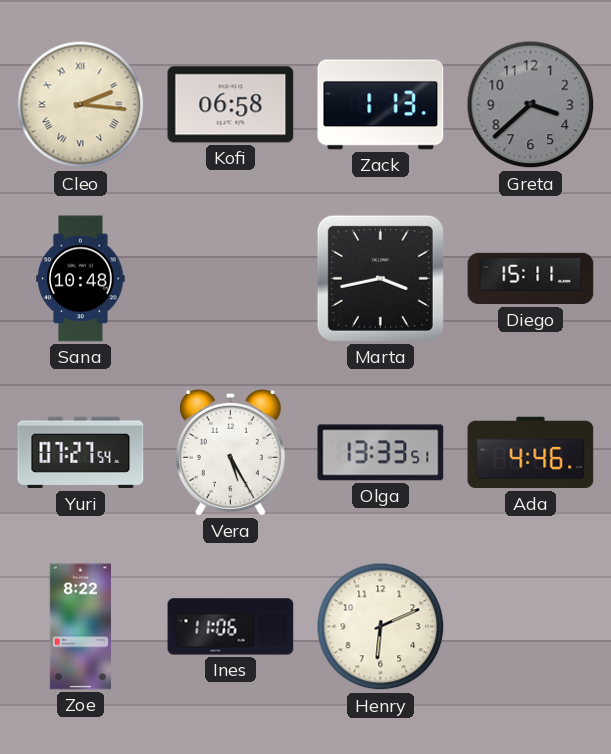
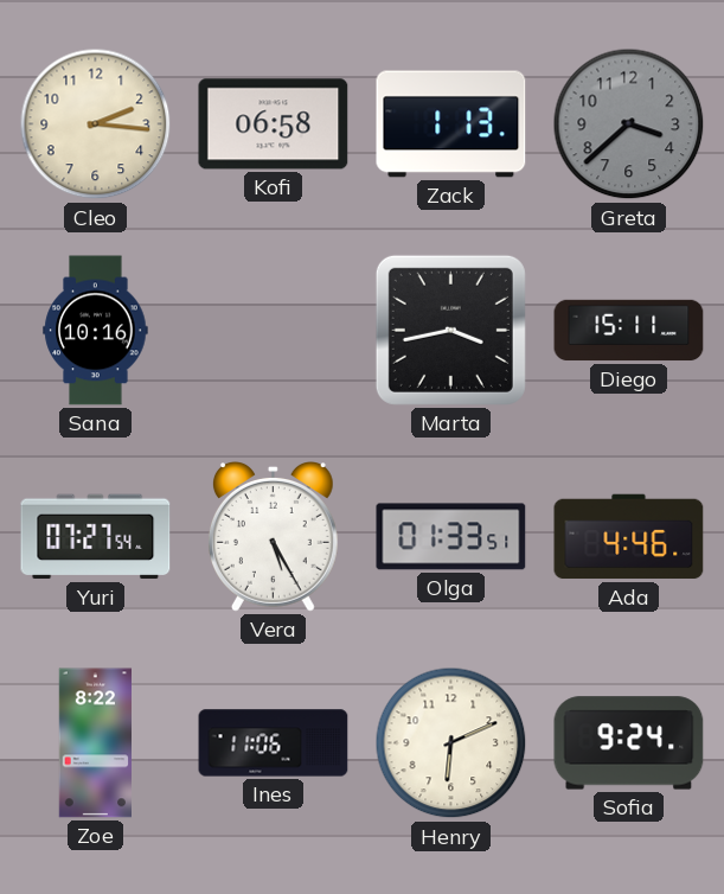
Cleo numerals: Roman -> Arabic (96, 124)
Sana: 10:48 -> 10:16 (96, 331)
Olga: 13:33 -> 01:33 (451, 537)
Sofia: none -> 9:24 (629, 743)
